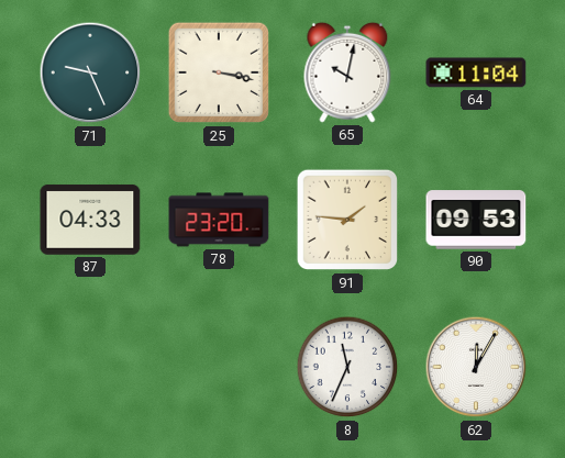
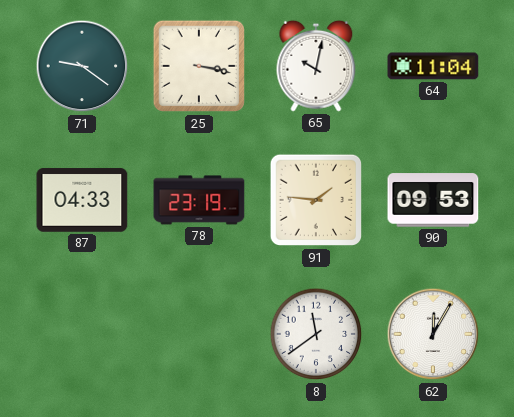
71: 9:26 -> 9:21 (82, 66)
78: 23:20 -> 23:19 (199, 200)
8: 11:34 -> 11:39 (316, 334)
